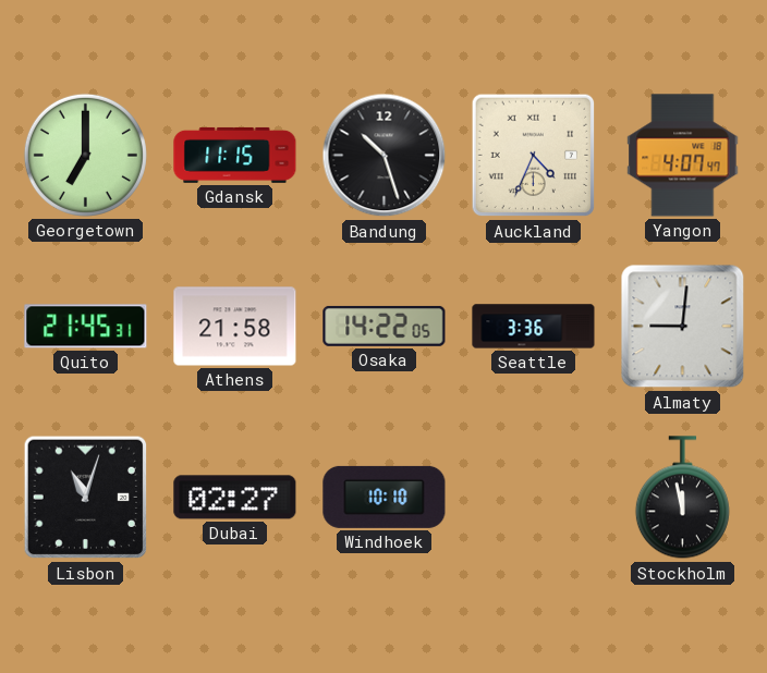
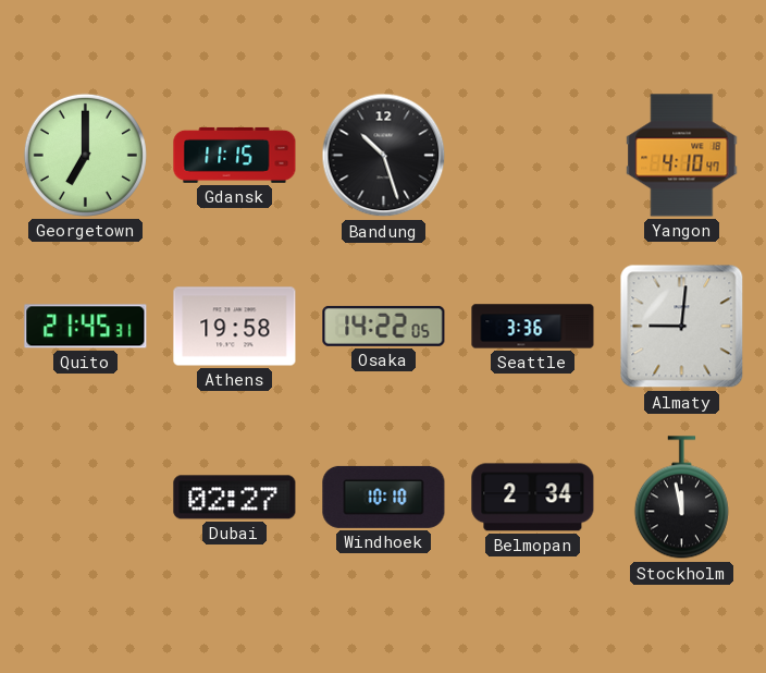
Auckland: 4:34 -> none (534, 156)
Yangon: 4:07 -> 4:10 (682, 156)
Athens: 21:58 -> 19:58 (235, 327)
Lisbon: 11:03 -> none (86, 498)
Belmopan: none -> 2:34 (533, 498)
